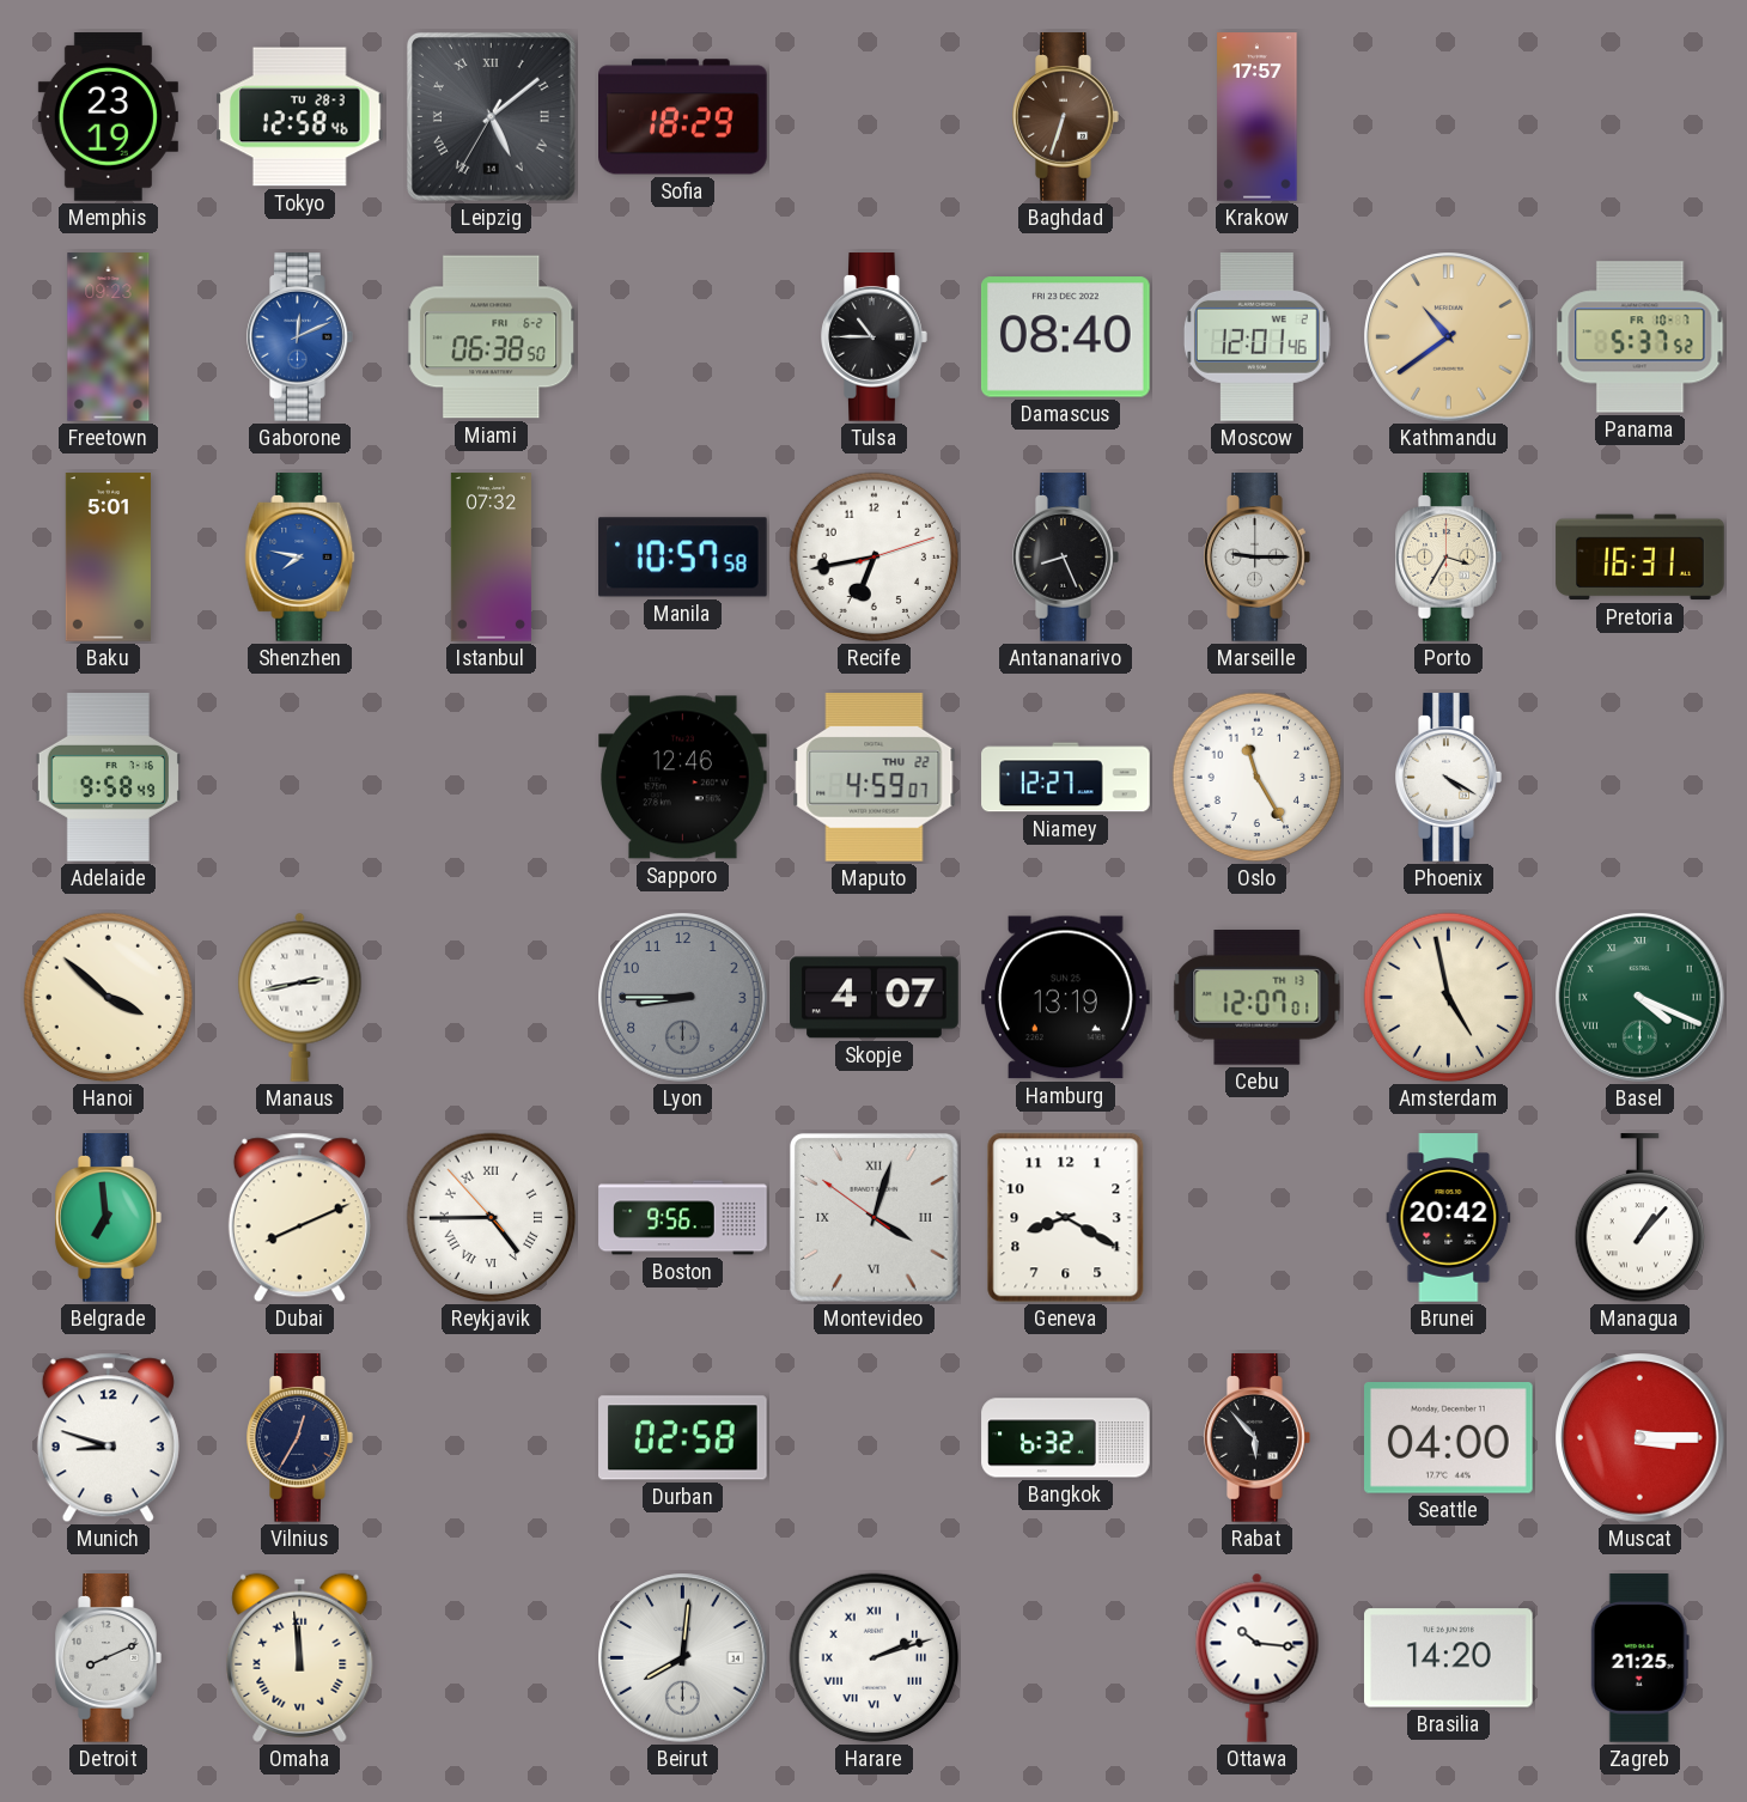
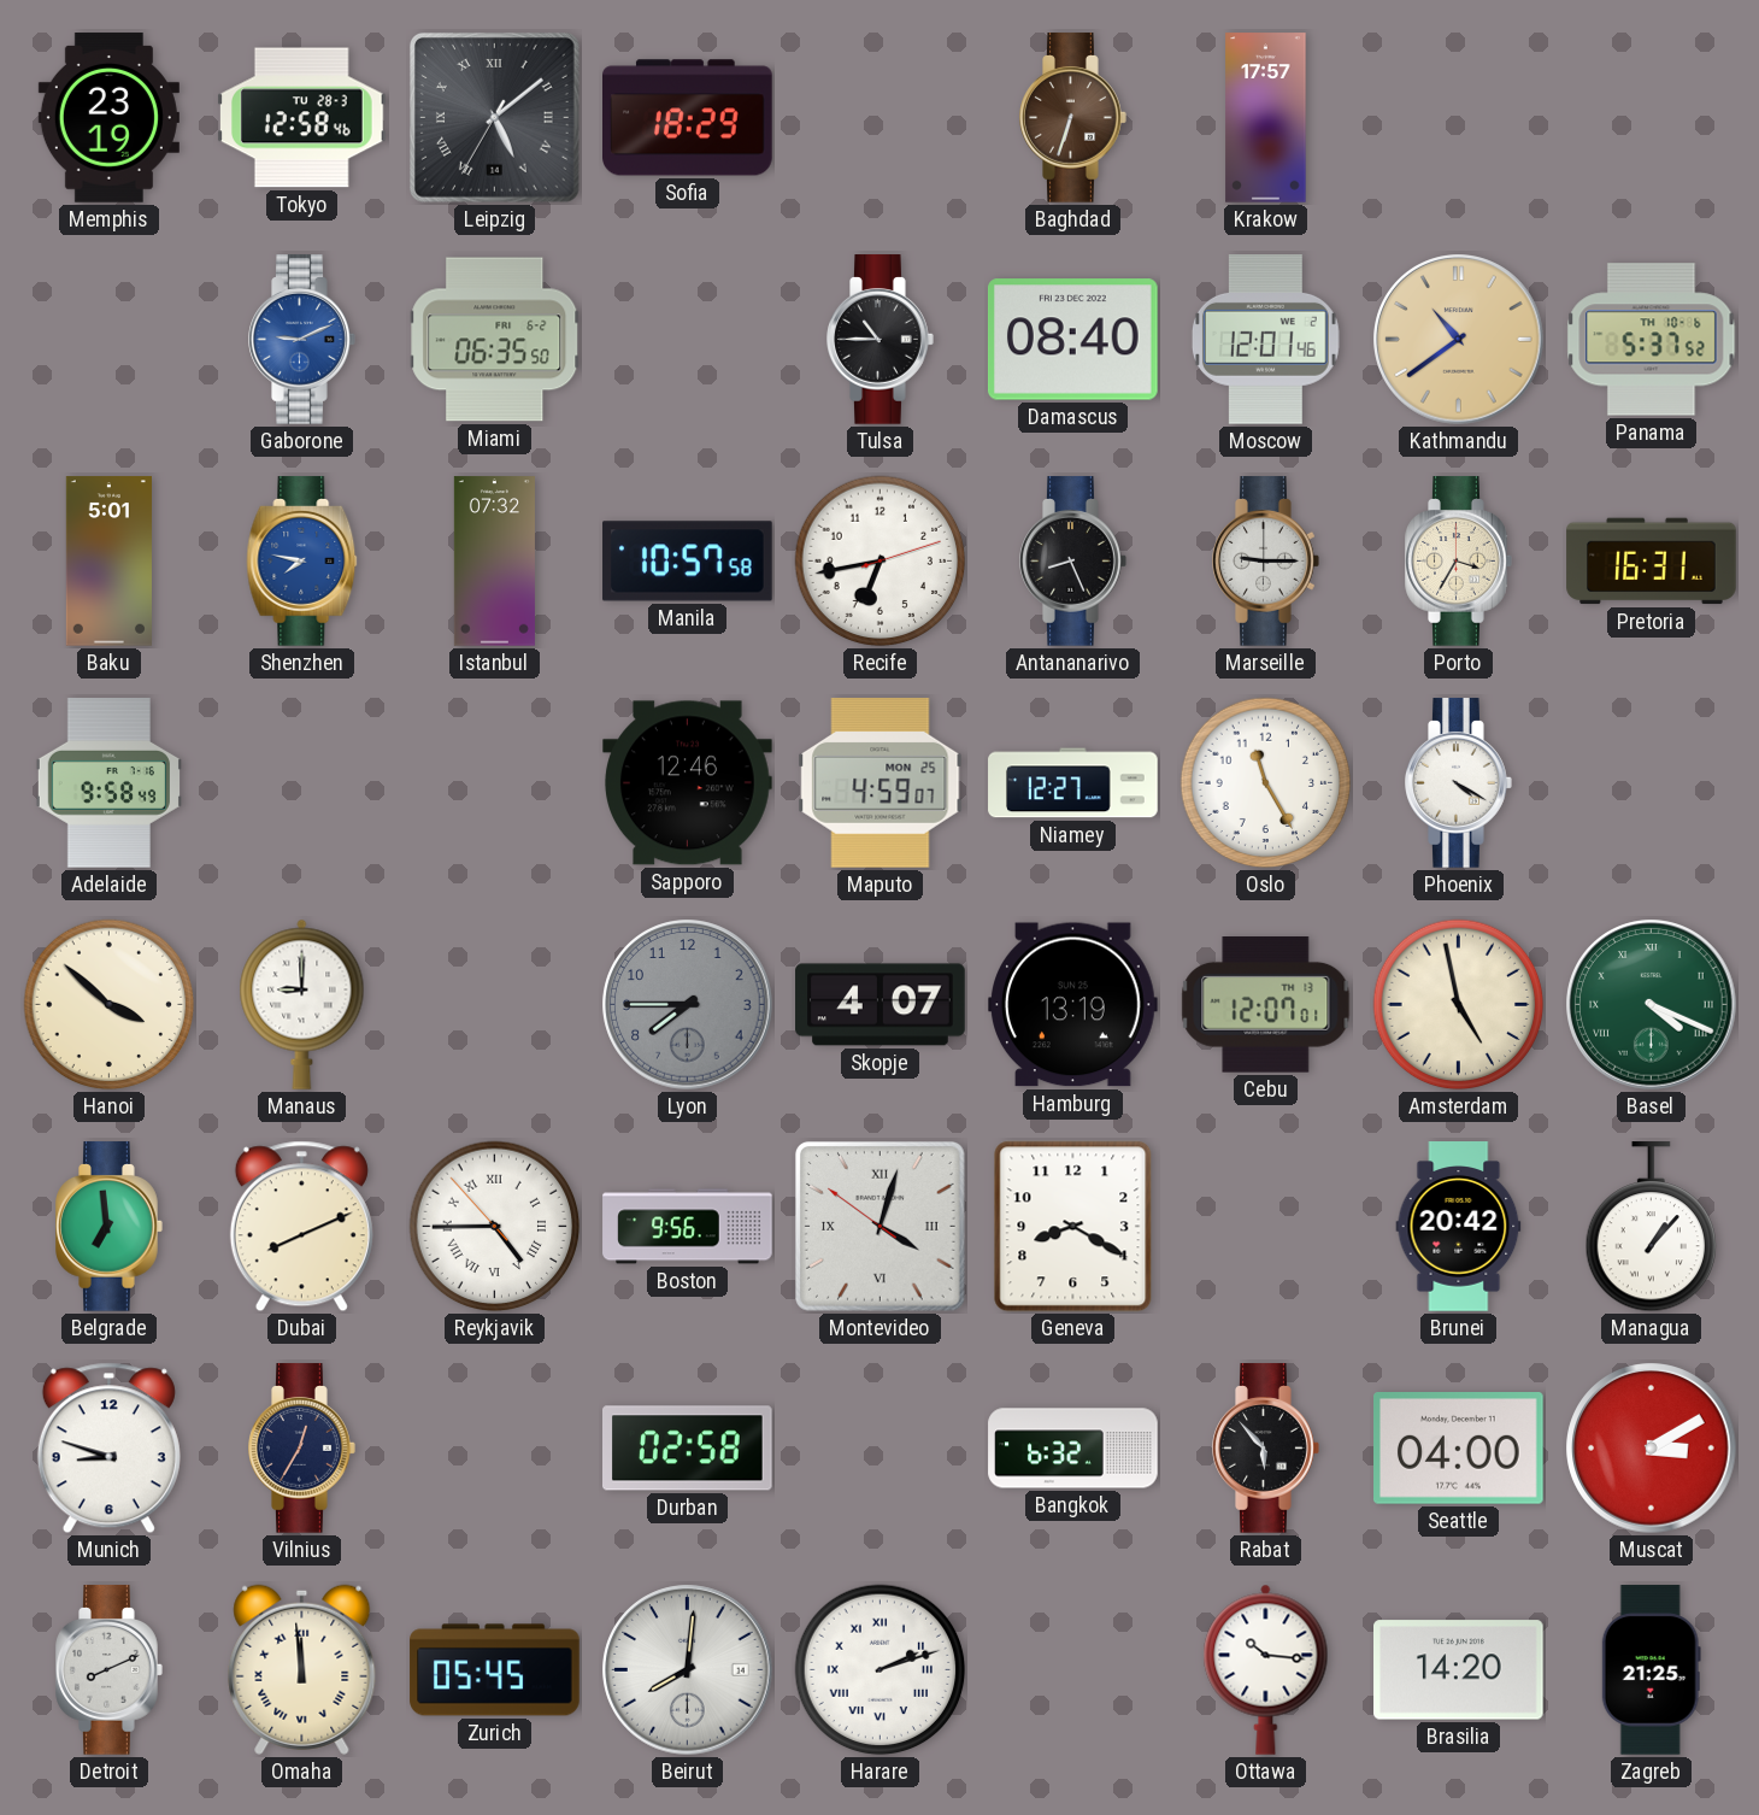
Freetown: 09:23 -> none (109, 337)
Gaborone: 12:11 -> 9:11 (302, 340)
Miami: 06:38 -> 06:35 (495, 340)
Panama date: FR 10-7 -> TH 10-6 (1652, 340)
Maputo date: THU 22 -> MON 25 (881, 783)
Manaus: 2:43 -> 9:00 (302, 1004)
Lyon: 8:45 -> 7:45 (688, 1005)
Muscat: 3:15 -> 3:10 (1652, 1449)
Zurich: none -> 05:45 (495, 1670)
